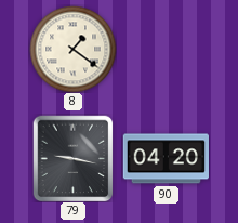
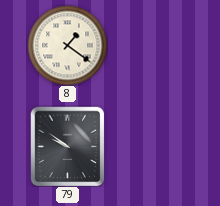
79: 9:17 -> 9:51 (68, 146)
90: 04:20 -> none (166, 159)
